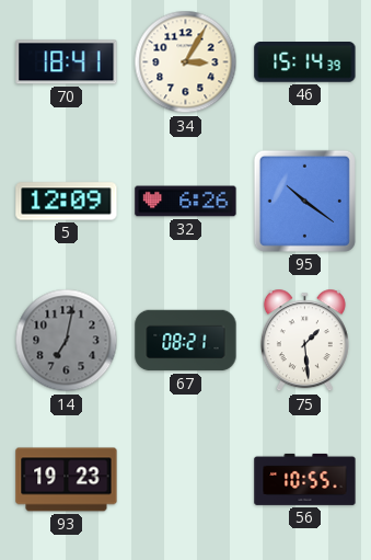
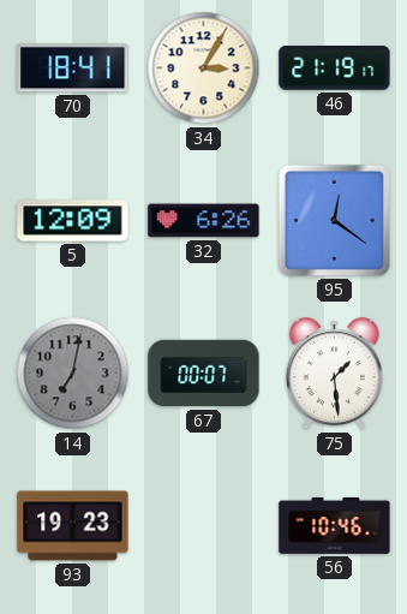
46: 15:14 -> 21:19 (335, 68)
95: 10:21 -> 12:21 (334, 220)
67: 08:21 -> 00:07 (204, 374)
56: 10:55 -> 10:46 (335, 525)
